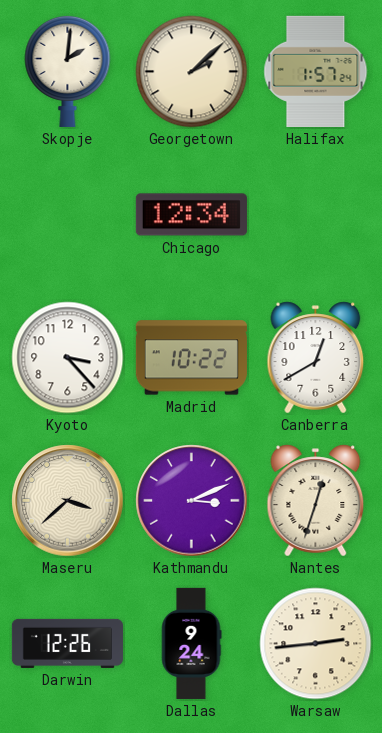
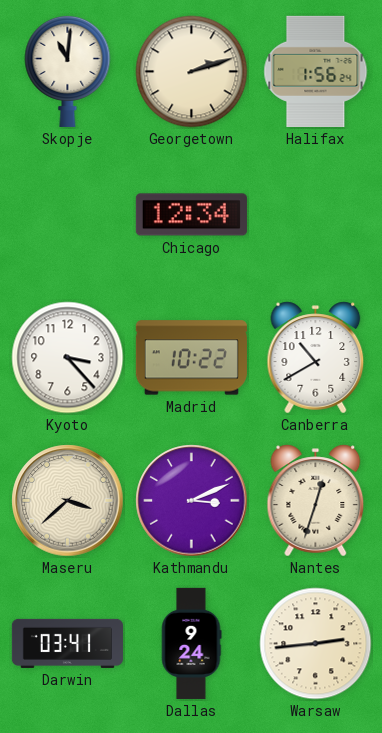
Skopje: 2:01 -> 11:01 (68, 71)
Georgetown: 2:08 -> 2:12 (192, 72)
Halifax: 1:57 -> 1:56 (316, 71)
Canberra: 12:40 -> 10:40 (316, 358)
Darwin: 12:26 -> 03:41 (67, 643)
